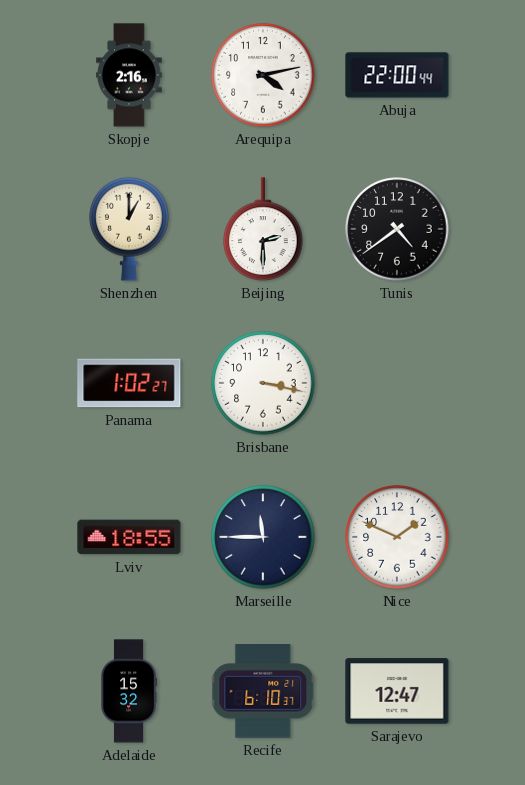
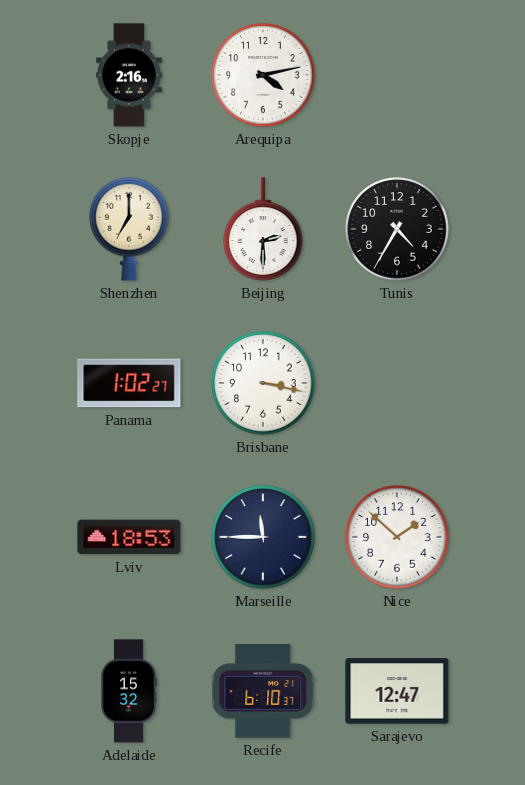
Abuja: 22:00 -> none (397, 75)
Shenzhen: 1:00 -> 7:00 (129, 229)
Tunis: 4:39 -> 4:35 (397, 229)
Lviv: 18:55 -> 18:53 (129, 537)
Nice: 1:49 -> 1:52 (397, 537)
